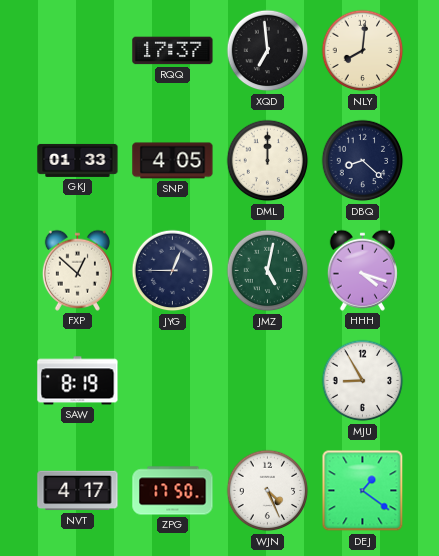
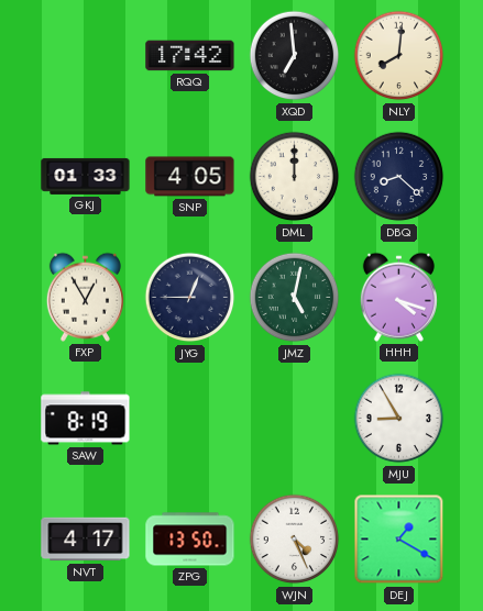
RQQ: 17:37 -> 17:42 (190, 56)
FXP: 12:52 -> 12:55 (85, 297)
ZPG: 17:50 -> 13:50 (190, 540)
DEJ: 1:21 -> 1:20 (399, 540)
